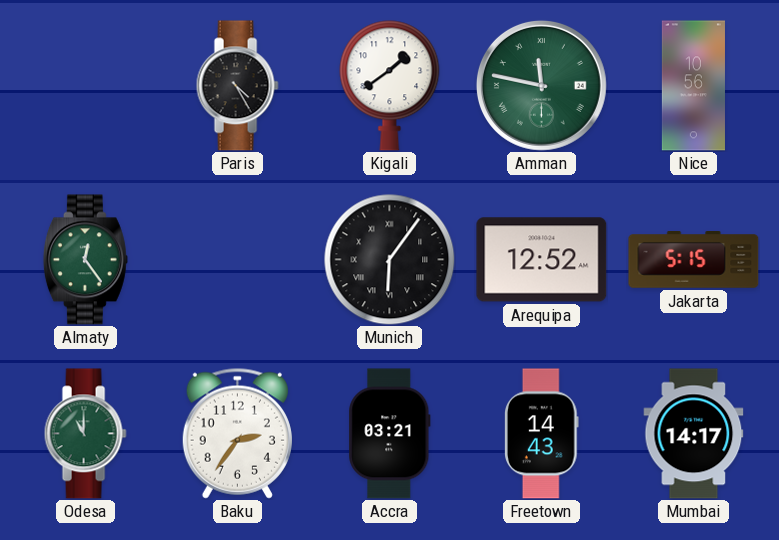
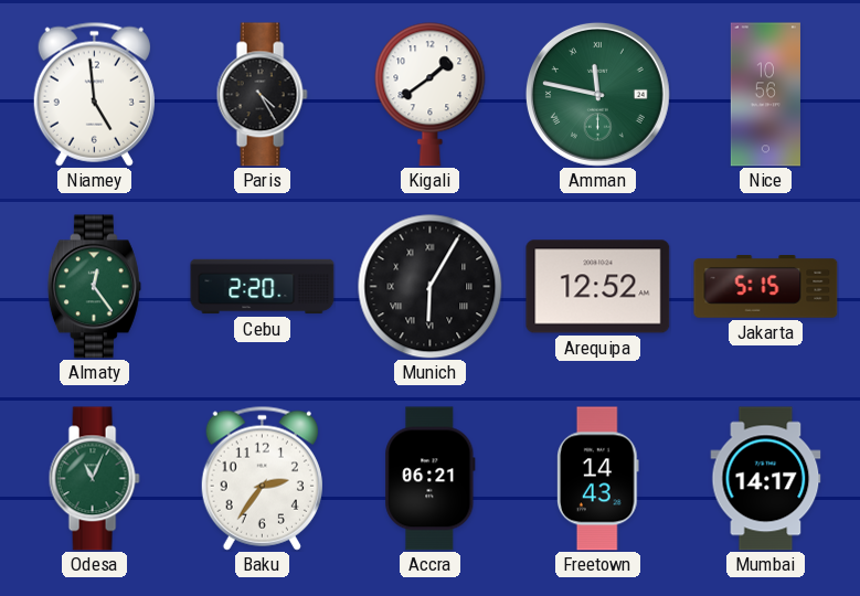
Niamey: none -> 4:59 (94, 94)
Cebu: none -> 2:20 (263, 287)
Munich: 6:06 -> 6:05 (431, 287)
Odesa: 11:00 -> 11:04 (94, 479)
Accra: 03:21 -> 06:21 (431, 479)
